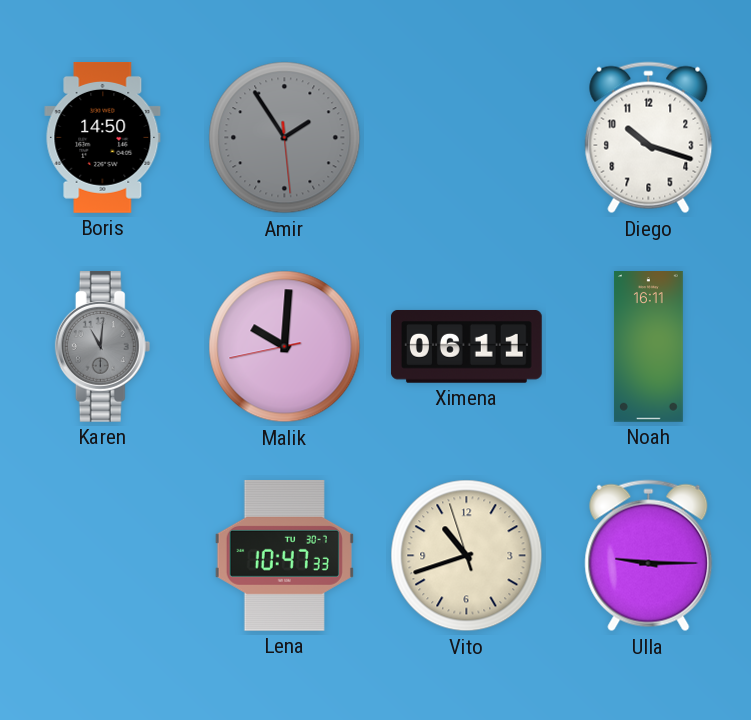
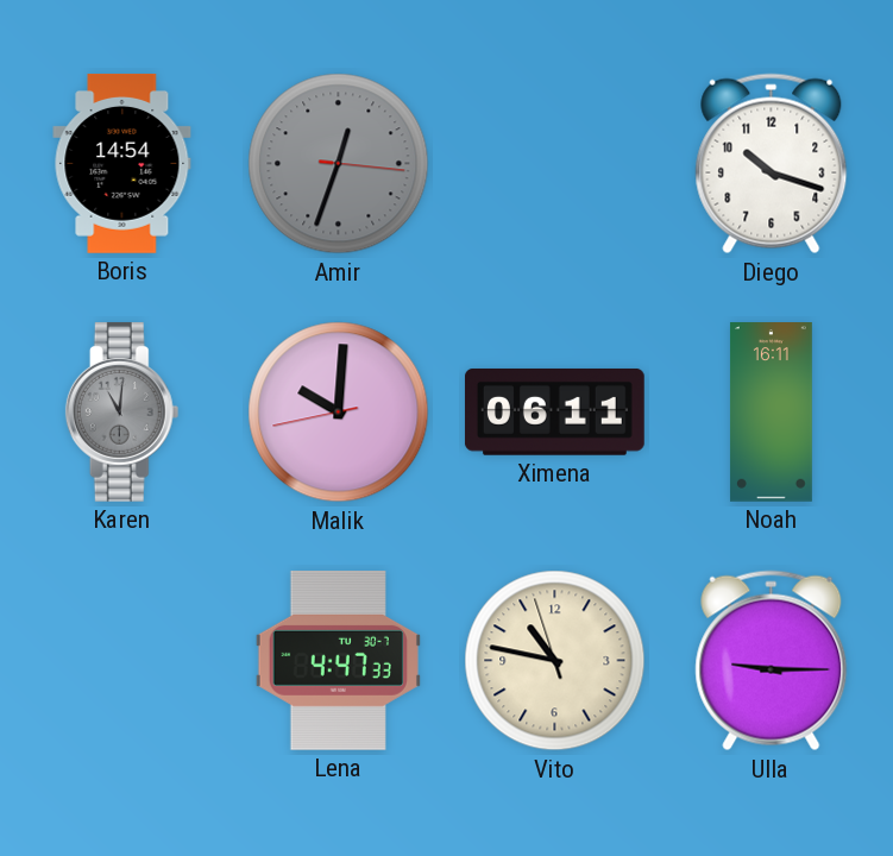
Boris: 14:50 -> 14:54 (122, 164)
Amir: 1:54 -> 12:33 (339, 164)
Lena: 10:47 -> 4:47 (338, 660)
Vito: 10:41 -> 10:46 (555, 661)
